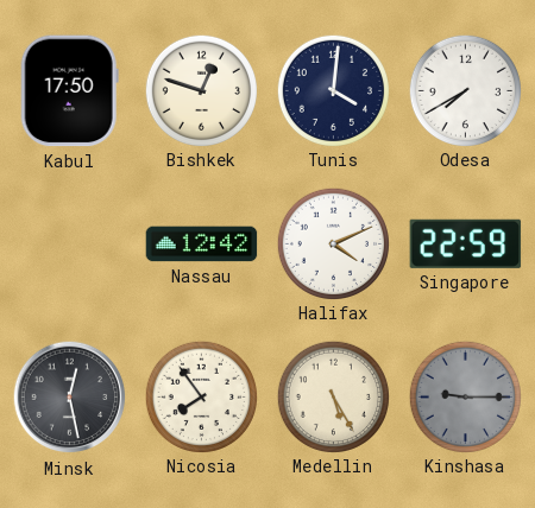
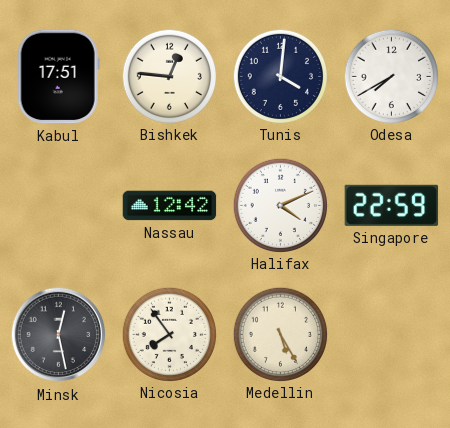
Kabul: 17:50 -> 17:51 (58, 77)
Bishkek: 12:48 -> 12:46 (169, 76)
Kinshasa: 9:15 -> none (465, 396)
